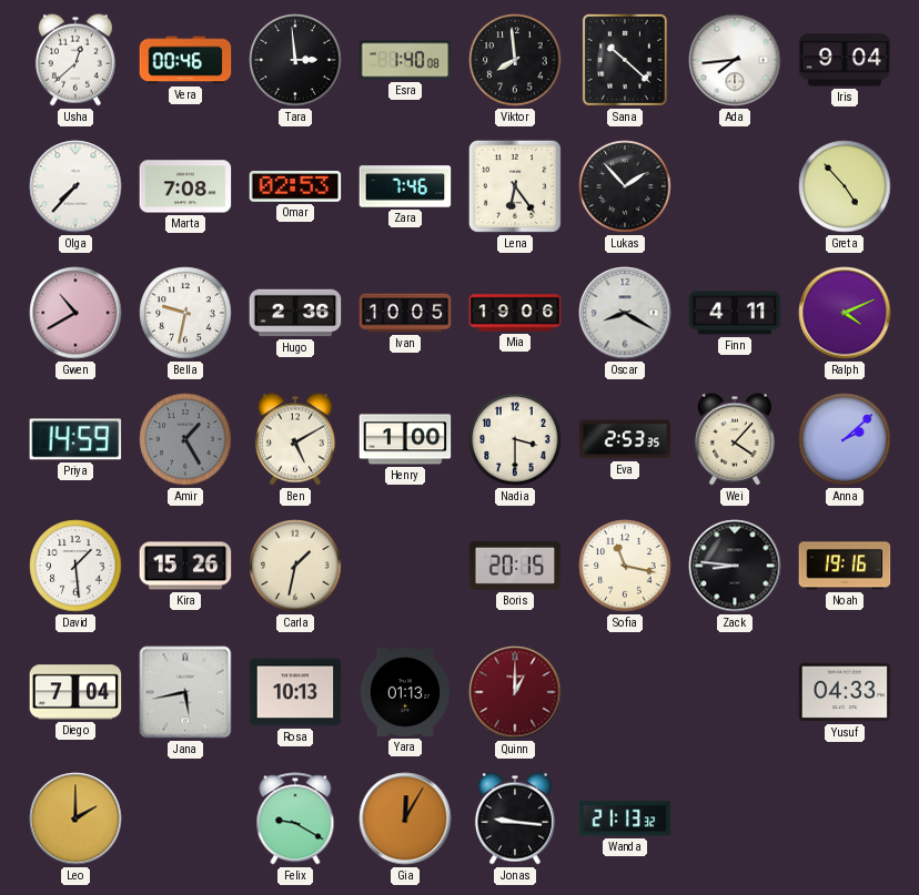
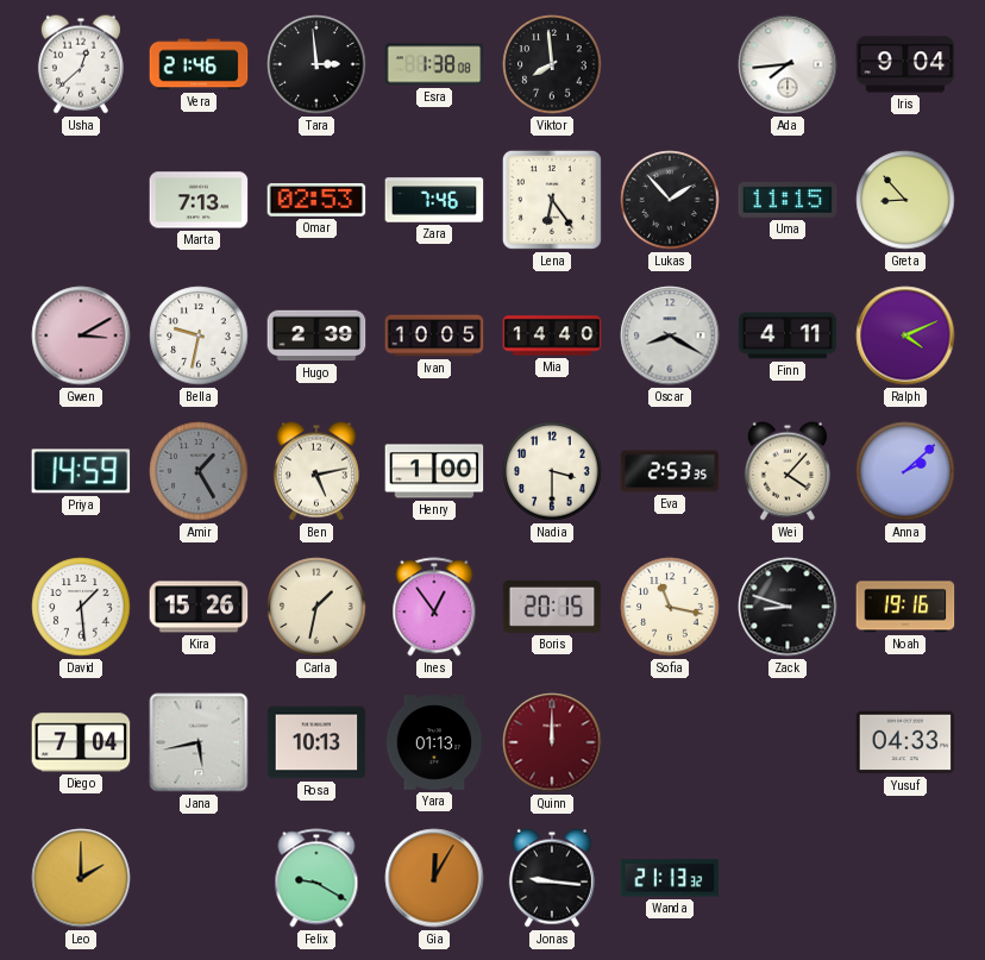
Vera: 00:46 -> 21:46 (199, 64)
Esra: 1:40 -> 1:38 (434, 64)
Sana: 10:22 -> none (625, 60)
Olga: 7:37 -> none (75, 186)
Marta: 7:08 -> 7:13 (199, 200)
Uma: none -> 11:15 (788, 200)
Greta: 4:53 -> 8:53 (905, 200)
Gwen: 10:40 -> 3:10 (81, 335)
Hugo: 2:36 -> 2:39 (316, 335)
Mia: 19:06 -> 14:40 (552, 335)
Ben: 5:10 -> 5:13 (316, 471)
Ines: none -> 12:54 (434, 607)
Zack: 8:46 -> 8:48 (788, 607)
Quinn: 1:00 -> 12:00 (552, 742)
